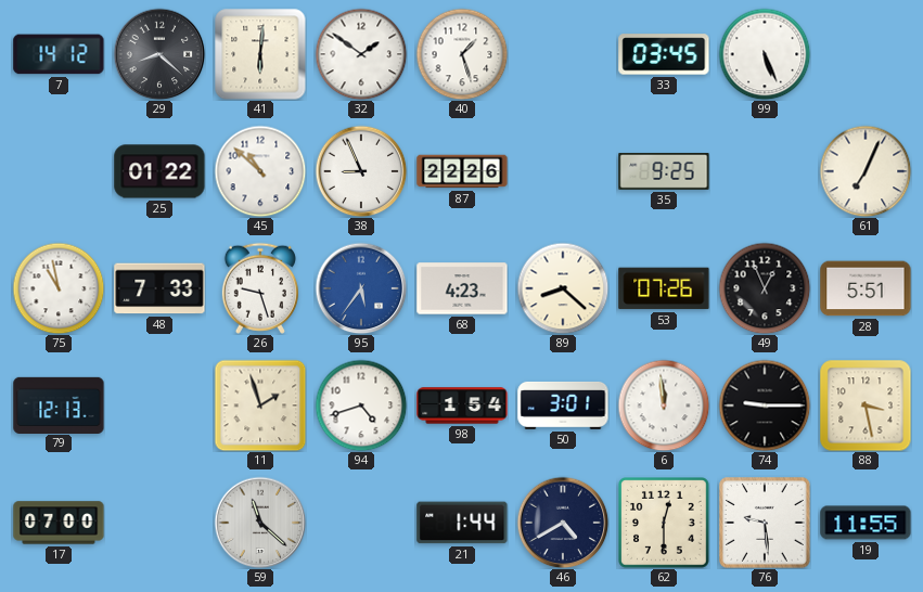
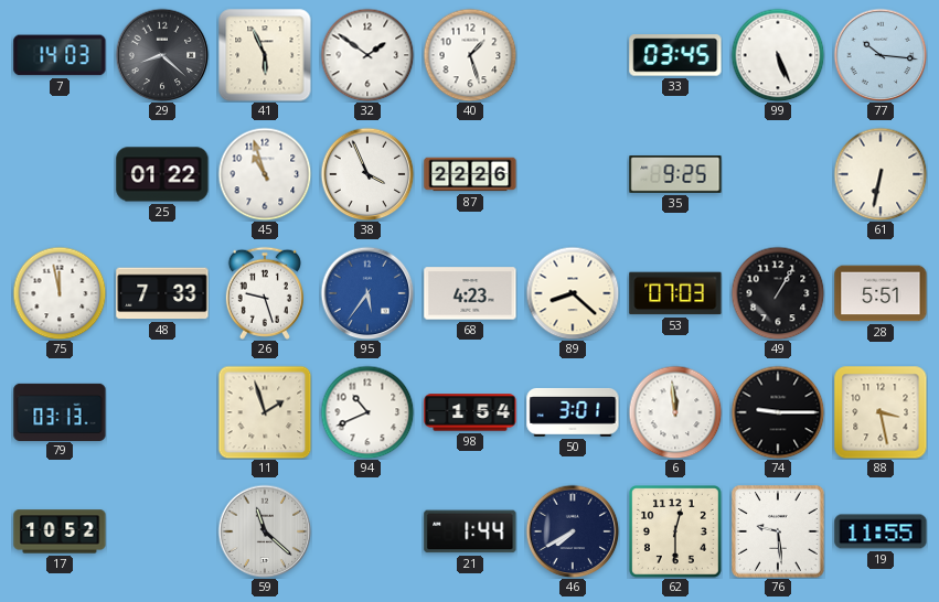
7: 14:12 -> 14:03 (60, 55)
41: 6:01 -> 5:56 (265, 55)
77: none -> 10:16 (881, 55)
45: 10:52 -> 10:57 (265, 174)
38: 8:56 -> 3:56 (367, 174)
61: 7:04 -> 6:32 (881, 174)
75: 10:58 -> 11:58 (60, 293)
53: 07:26 -> 07:03 (675, 293)
49: 12:56 -> 1:05 (778, 293)
79: 12:13 -> 03:13 (60, 411)
94: 4:42 -> 10:41 (367, 412)
17: 07:00 -> 10:52 (60, 531)
46: 4:40 -> 7:40 (573, 531)
